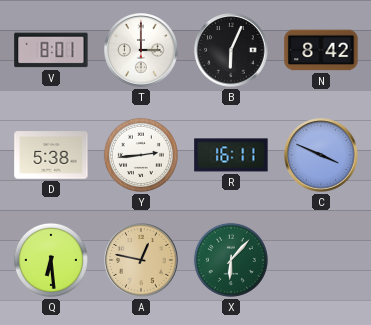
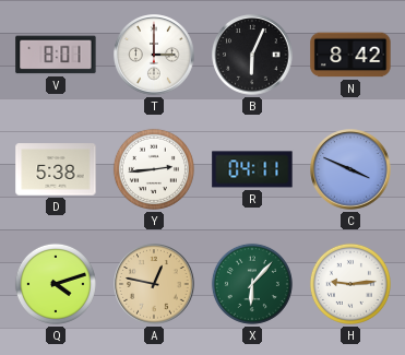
R: 16:11 -> 04:11 (252, 169)
Q: 6:29 -> 4:12 (56, 284)
H: none -> 9:14 (350, 284)
